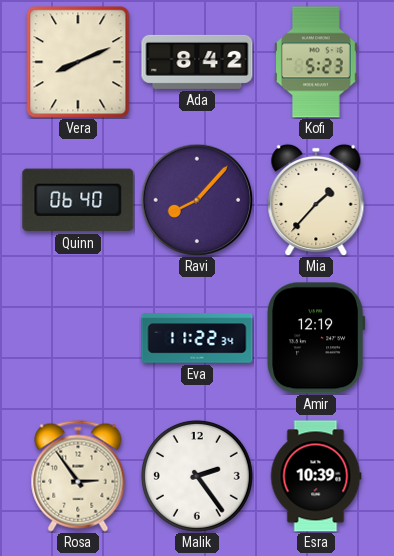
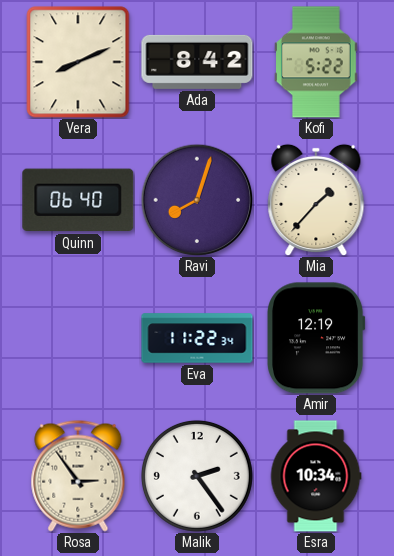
Kofi: 5:23 -> 5:22 (316, 62)
Ravi: 8:07 -> 8:03 (197, 200)
Esra: 10:39 -> 10:34 (316, 476)
